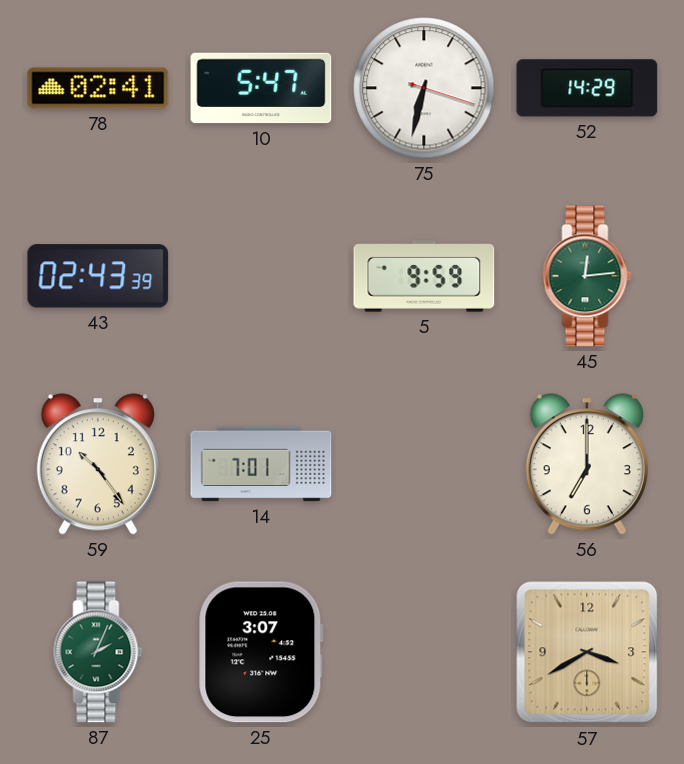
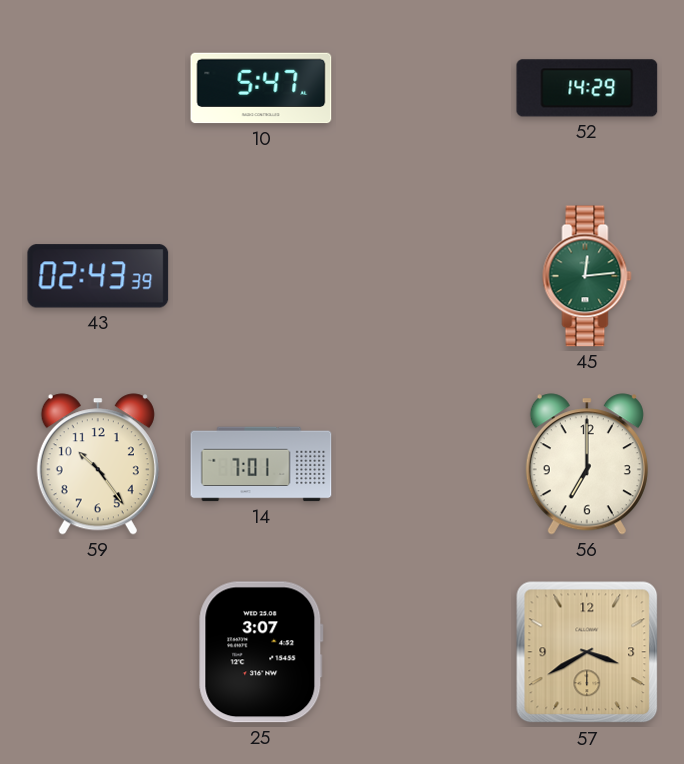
78: 02:41 -> none (98, 88)
75: 6:32 -> none (424, 88)
5: 9:59 -> none (424, 276)
87: 2:04 -> none (98, 652)
